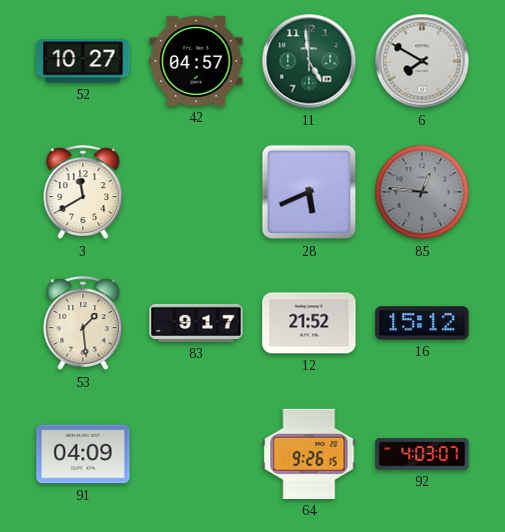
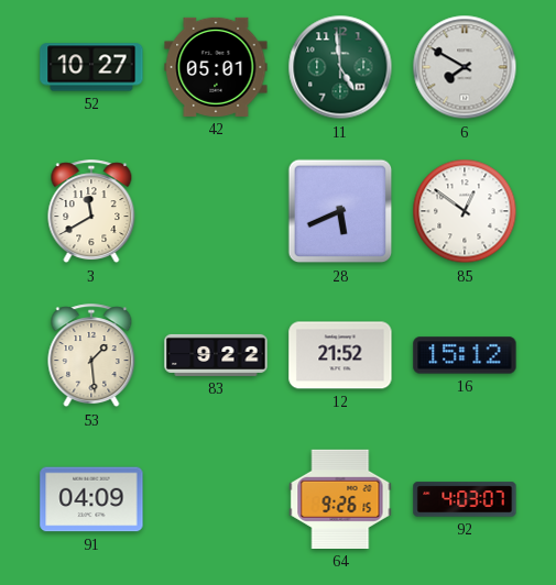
42: 04:57 -> 05:01 (216, 67)
85: 12:46 -> 12:51 (465, 211)
85 dial: grey -> white (465, 211)
83: 9:17 -> 9:22 (216, 355)
